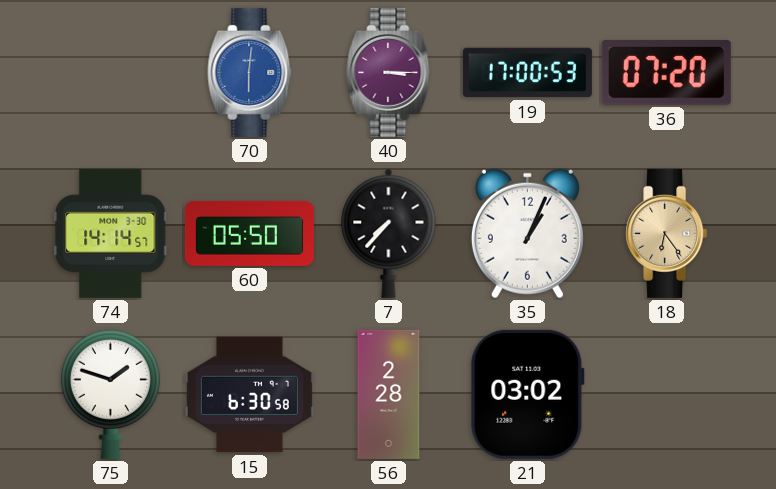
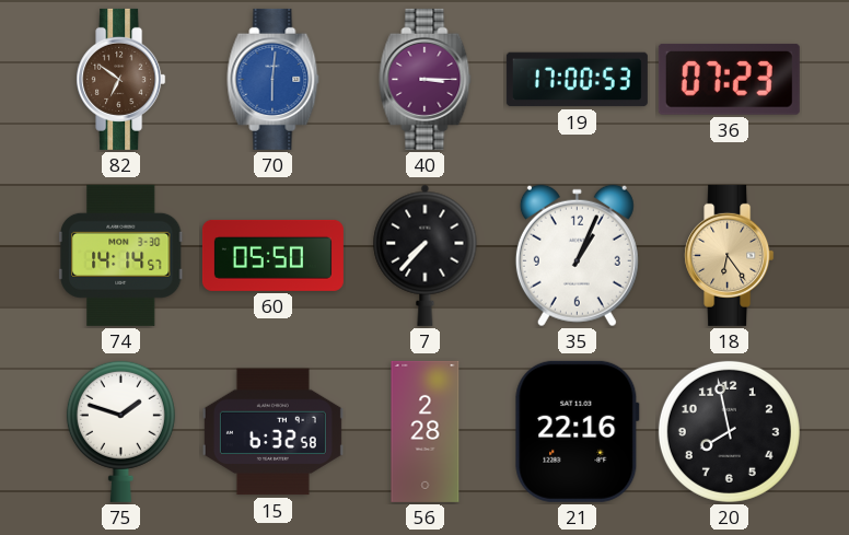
82: none -> 6:51 (121, 79)
36: 07:20 -> 07:23 (729, 80)
15: 6:30 -> 6:32 (272, 432)
21: 03:02 -> 22:16 (577, 431)
20: none -> 7:58 (729, 431)
